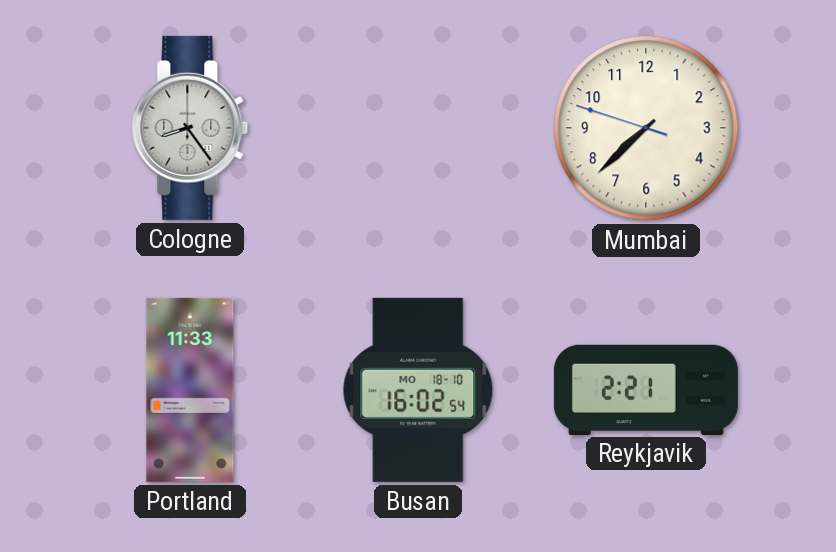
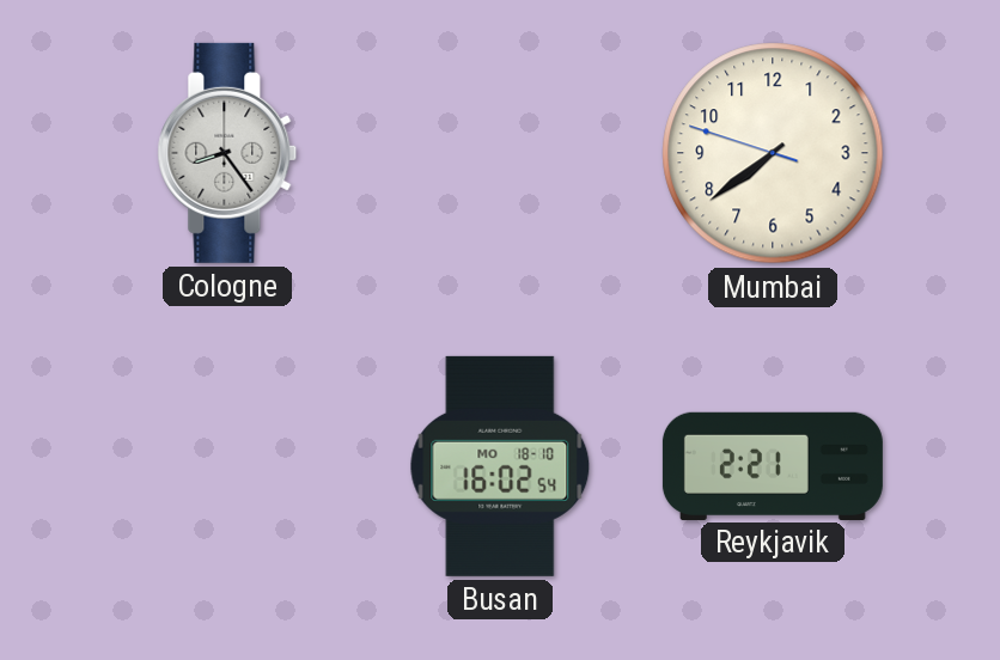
Mumbai: 7:37 -> 7:38 (773, 153)
Portland: 11:33 -> none (190, 390)
